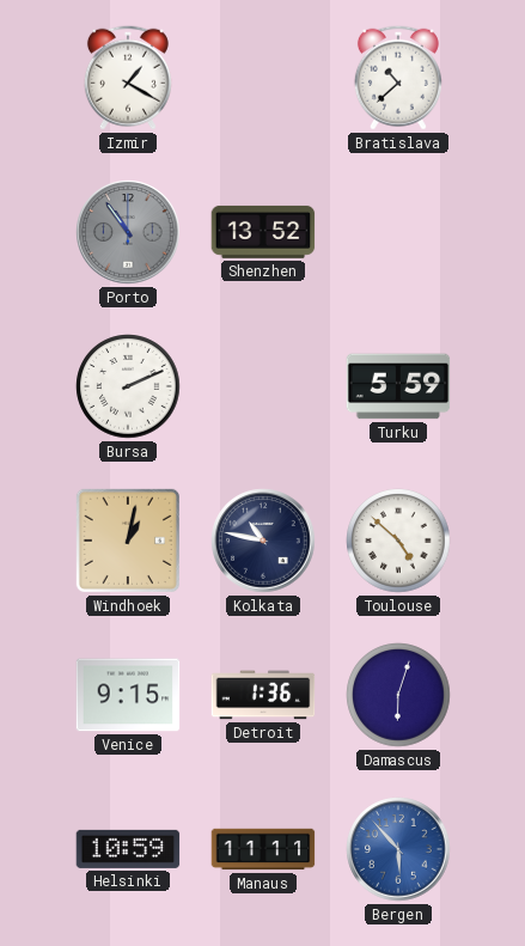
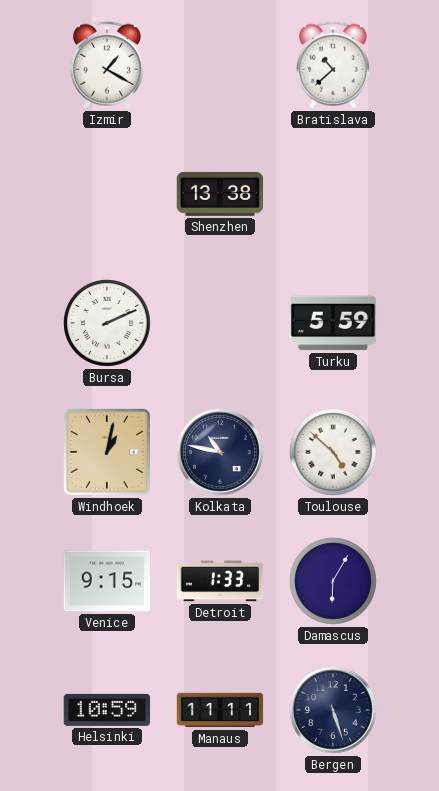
Porto: 10:54 -> none (128, 232)
Shenzhen: 13:52 -> 13:38 (220, 194)
Detroit: 1:36 -> 1:33 (220, 581)
Damascus: 6:03 -> 6:05 (333, 581)
Bergen: 5:53 -> 5:27 (333, 710)
Bergen dial: blue -> navy (333, 710)
